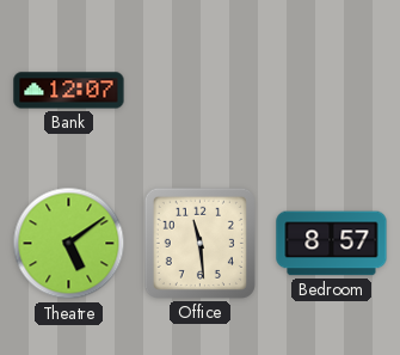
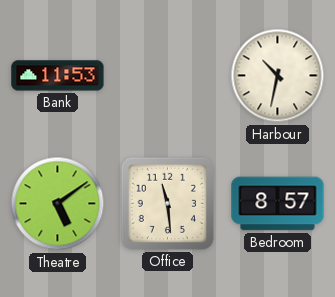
Bank: 12:07 -> 11:53 (58, 76)
Harbour: none -> 10:32 (278, 76)
